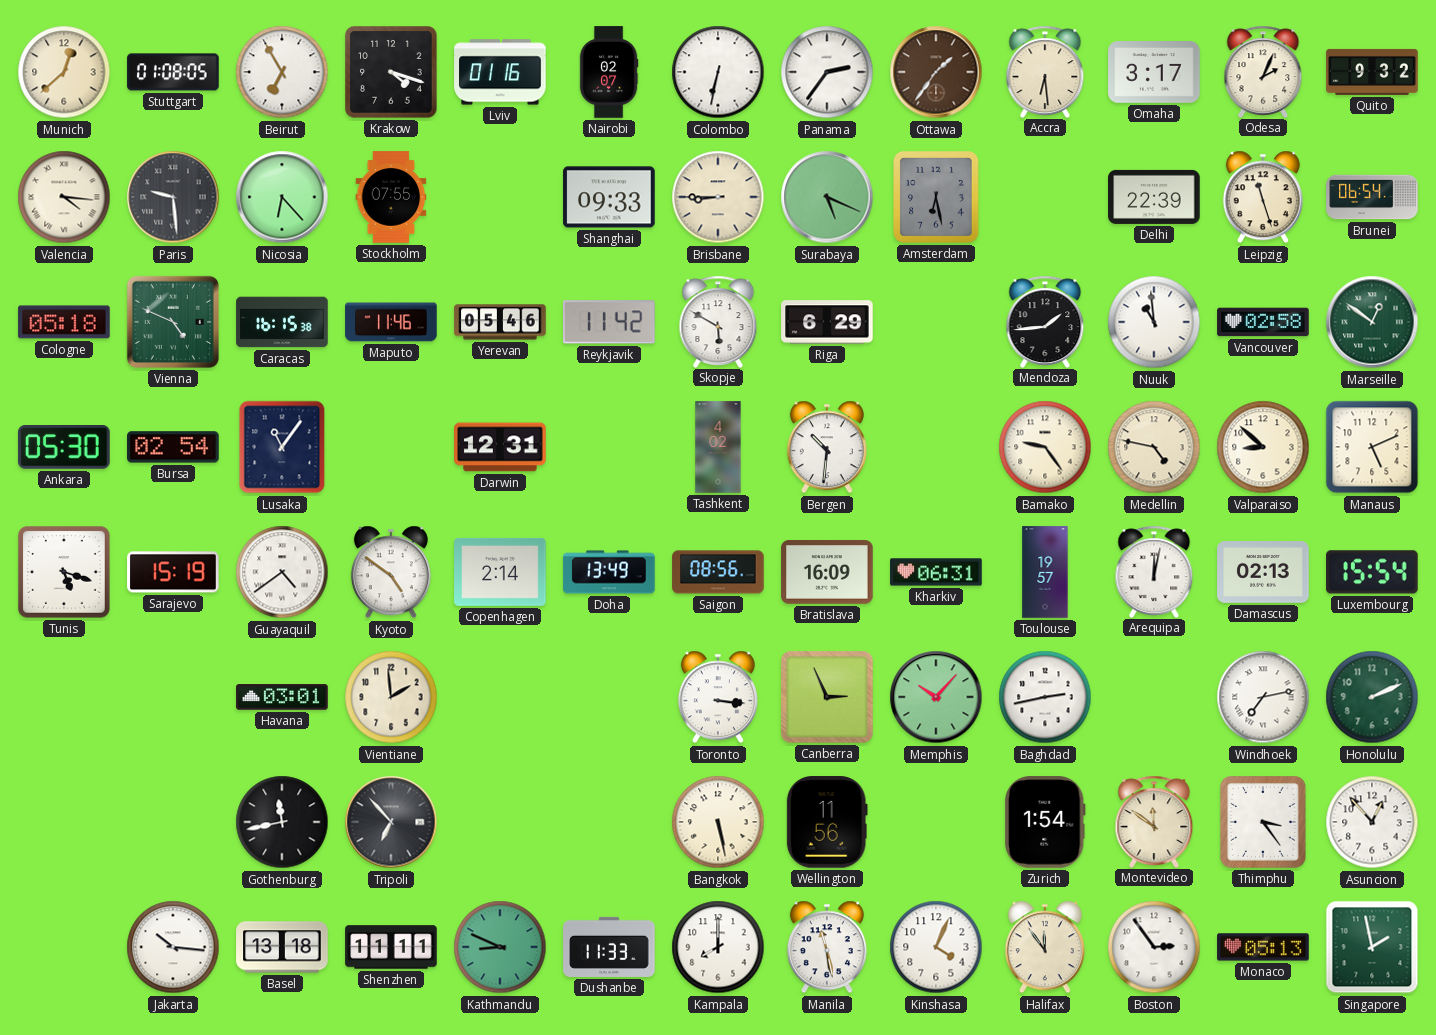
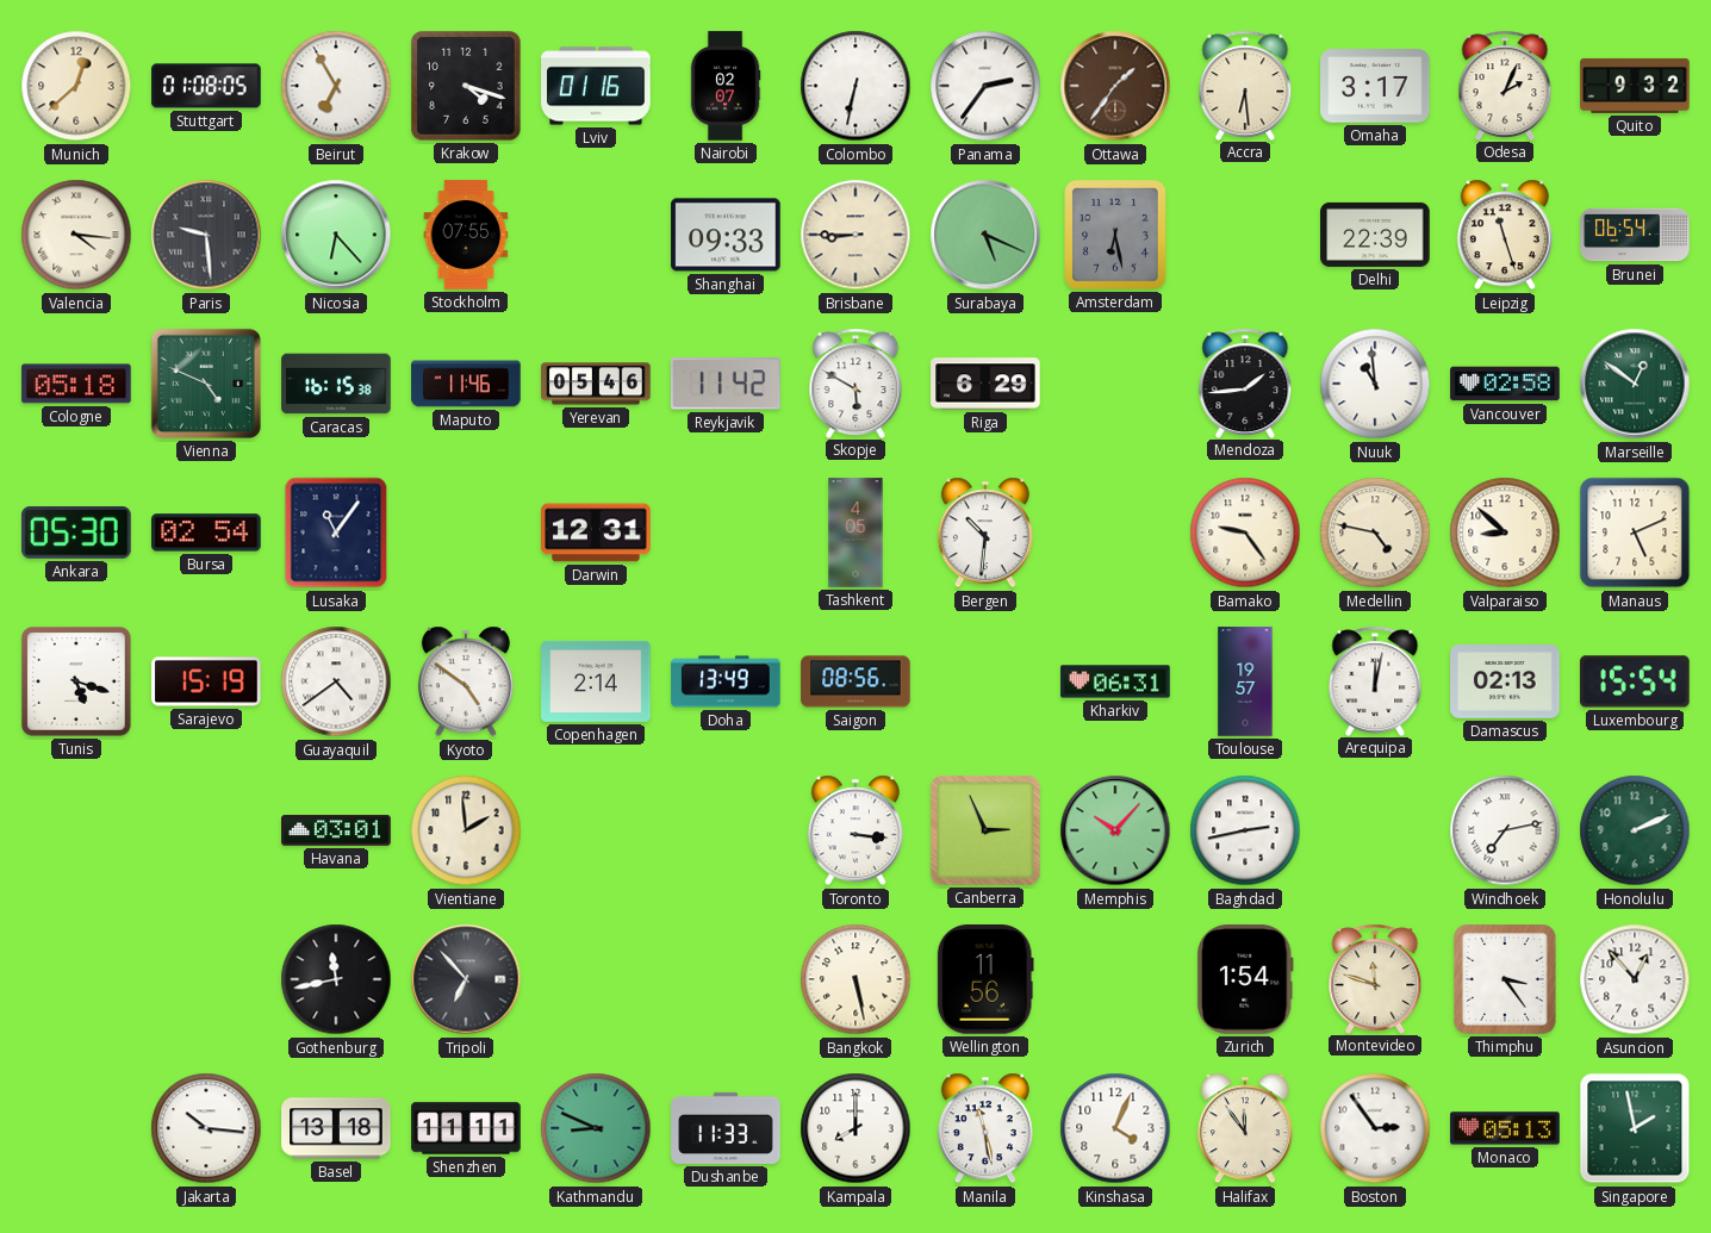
Tashkent: 4:02 -> 4:05 (855, 533)
Bratislava: 16:09 -> none (827, 572)
Montevideo: 11:51 -> 11:48 (1375, 978)
